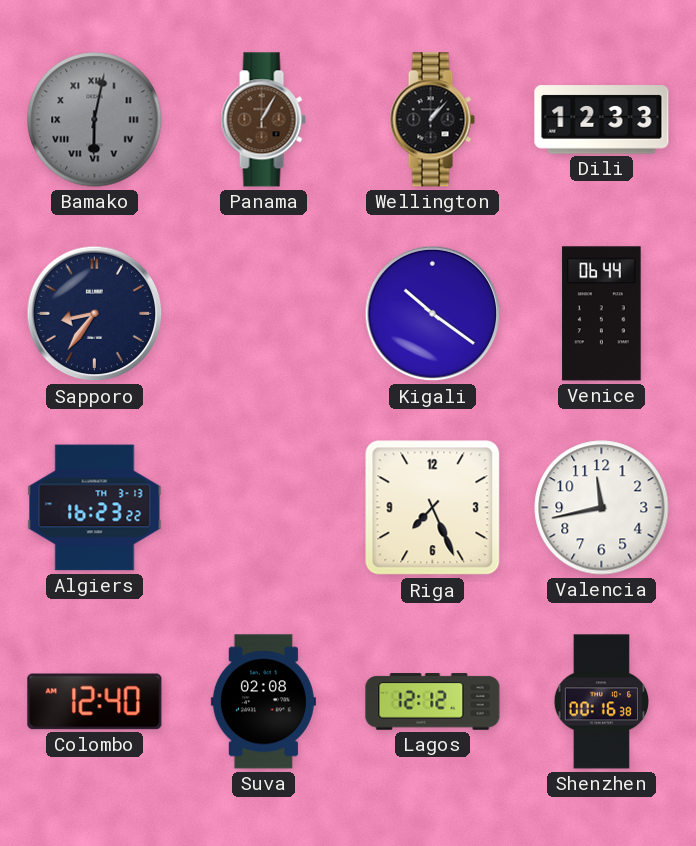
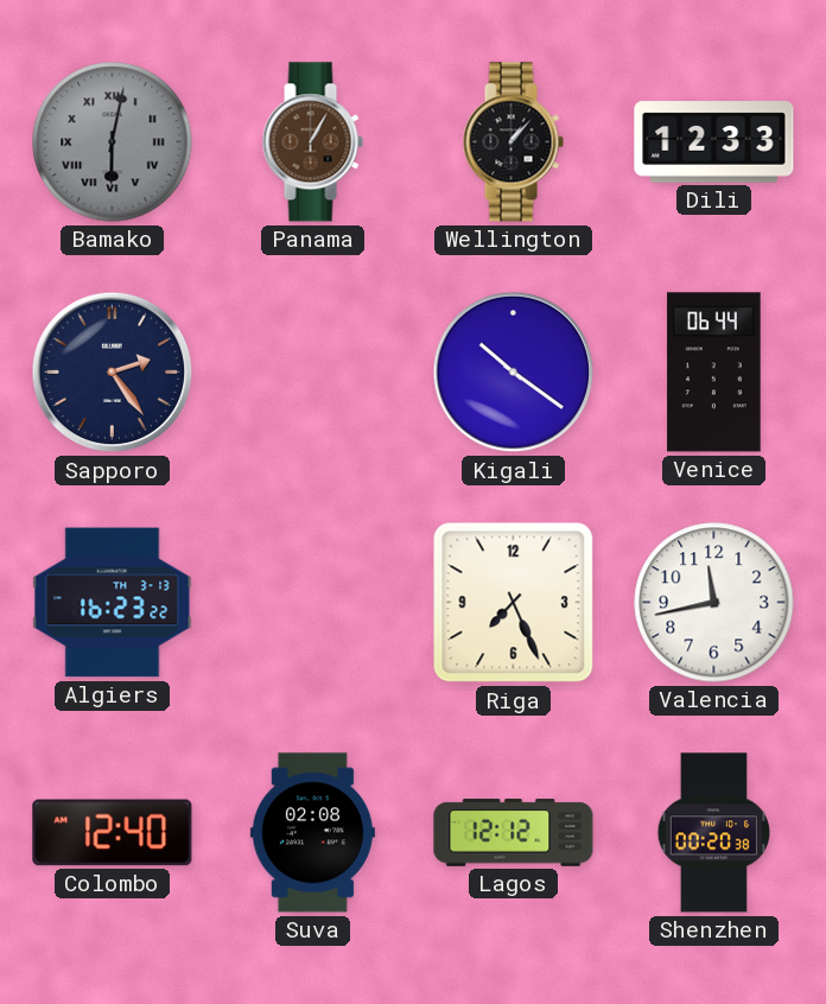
Sapporo: 8:36 -> 2:24 (113, 373)
Shenzhen: 00:16 -> 00:20 (713, 833)
